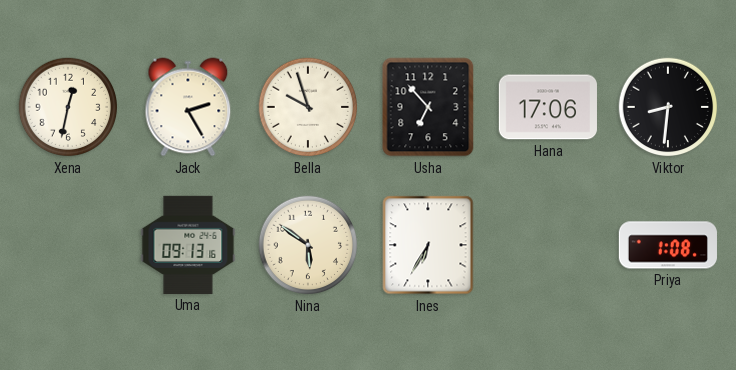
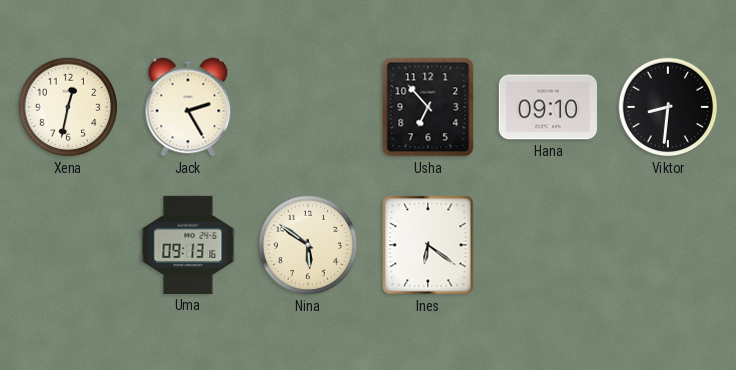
Bella: 9:57 -> none (308, 107)
Hana: 17:06 -> 09:10 (548, 107)
Ines: 6:35 -> 6:21 (428, 245)
Priya: 1:08 -> none (668, 245)
